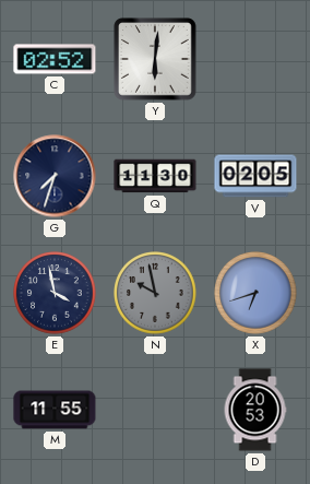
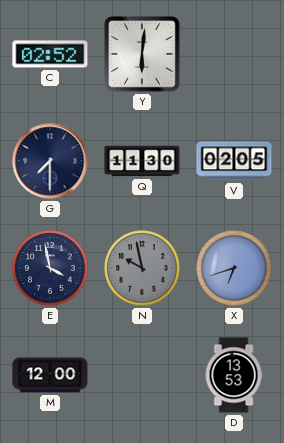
G: 7:33 -> 7:30 (50, 161)
M: 11:55 -> 12:00 (50, 375)
D: 20:53 -> 13:53 (234, 375)
